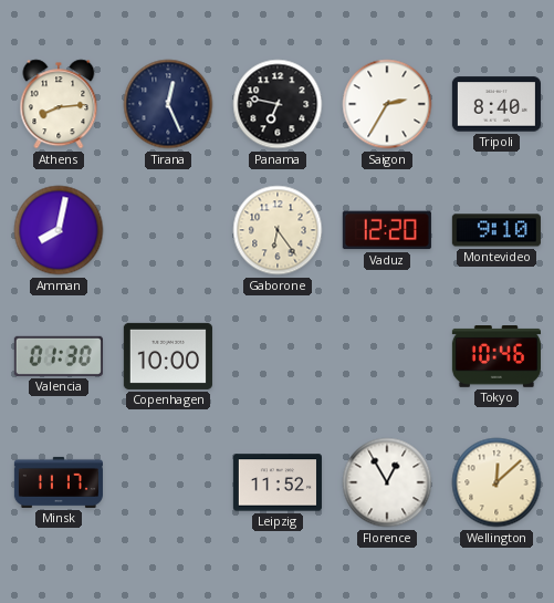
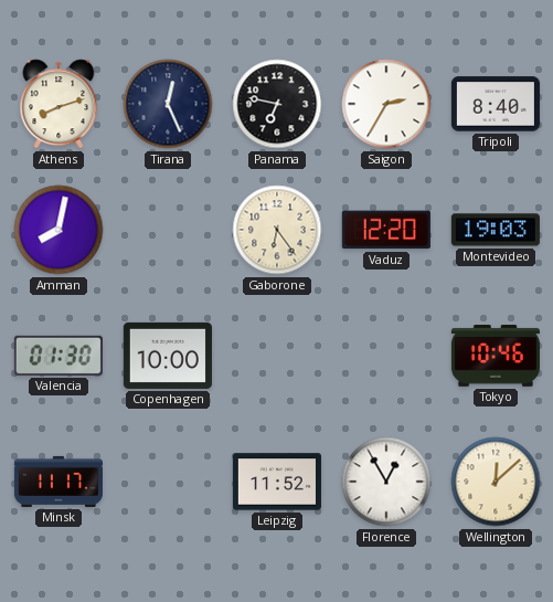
Athens: 8:14 -> 8:12 (59, 104)
Montevideo: 9:10 -> 19:03 (496, 230)
